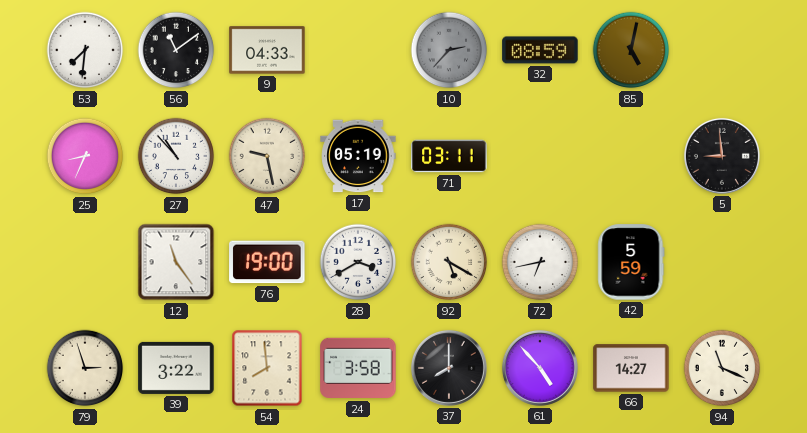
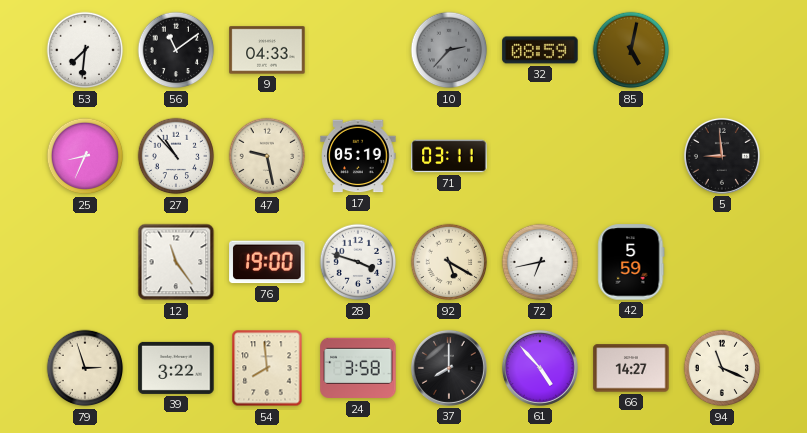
28: 3:40 -> 3:48 (358, 262)
